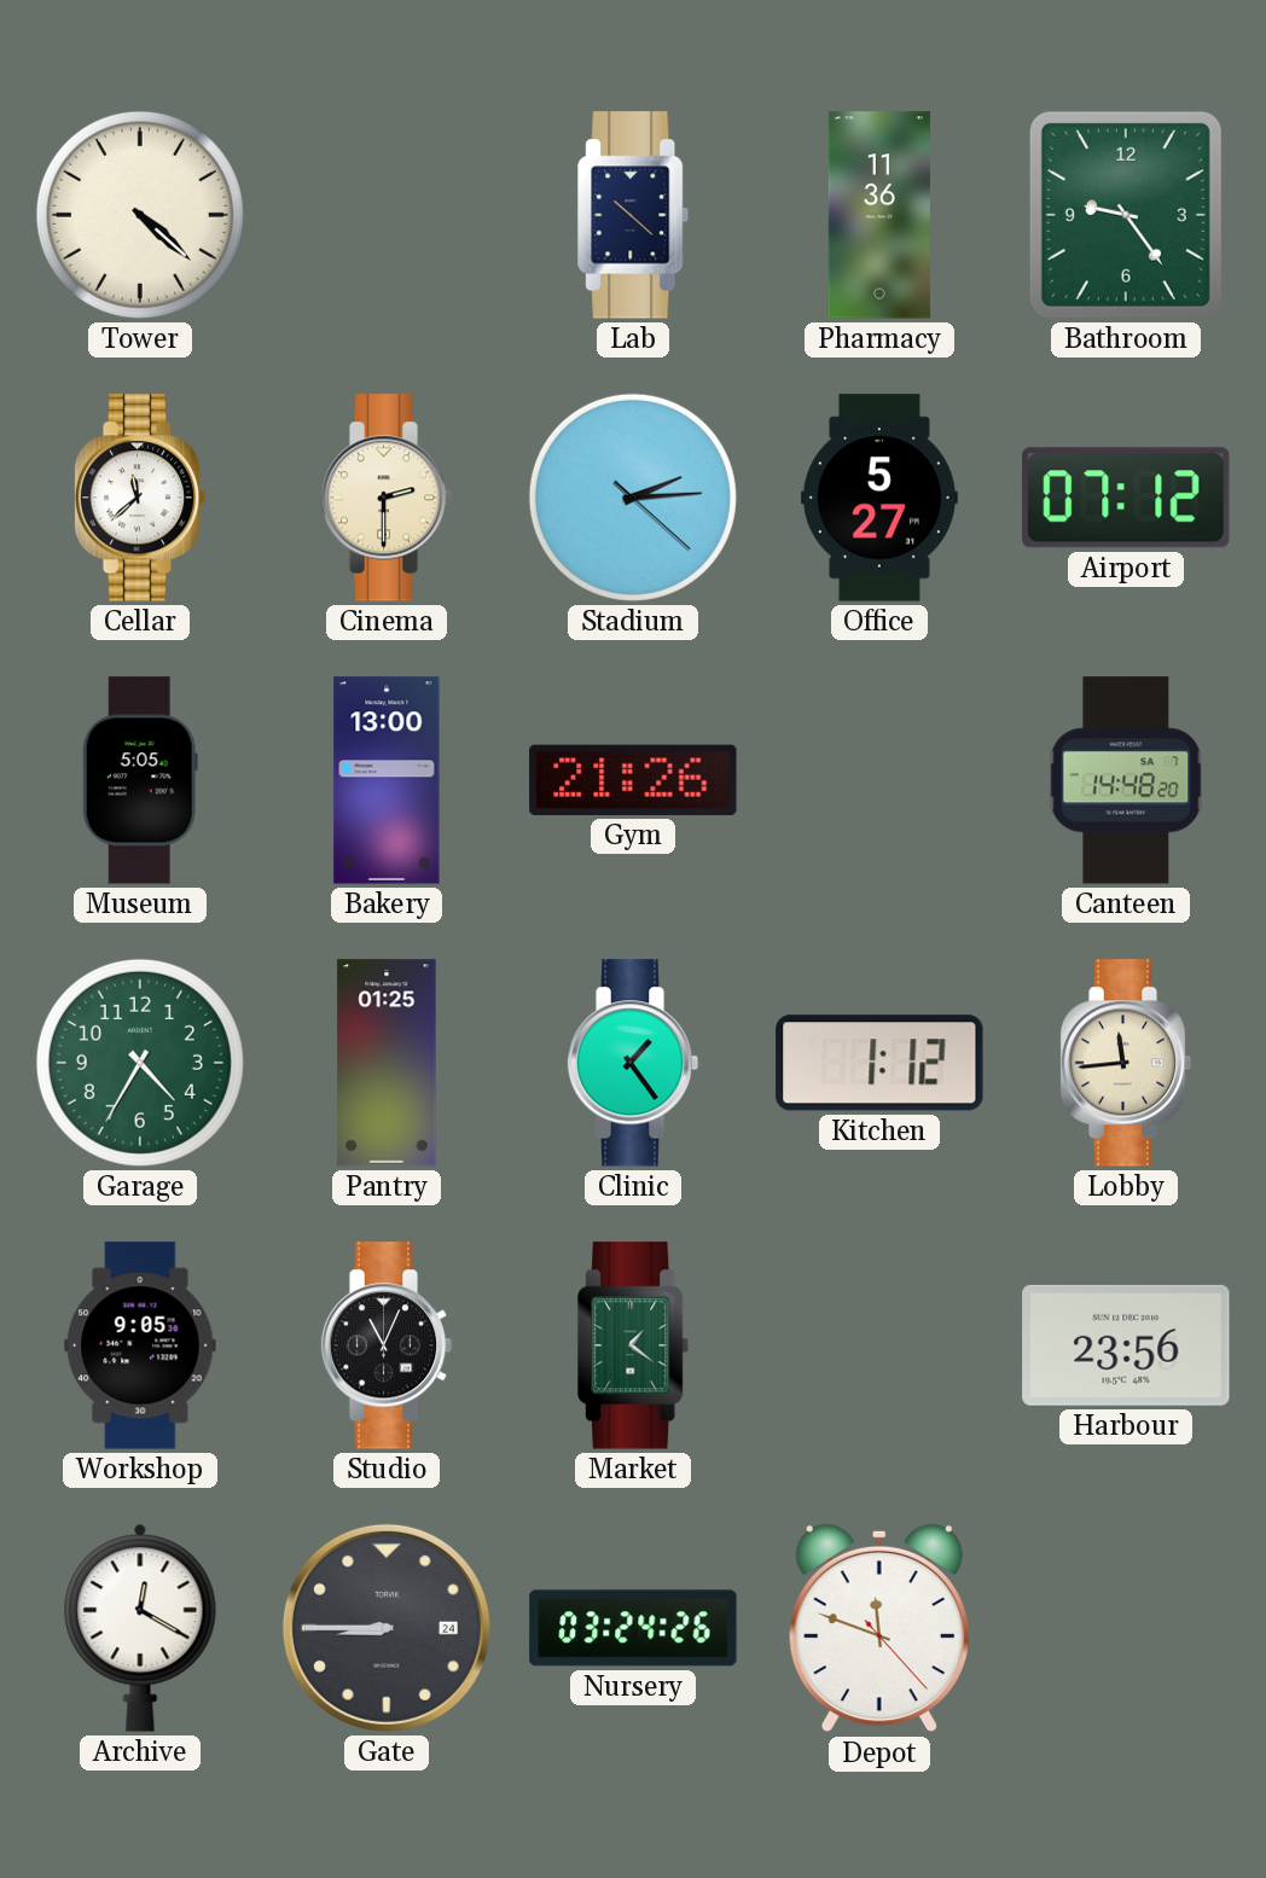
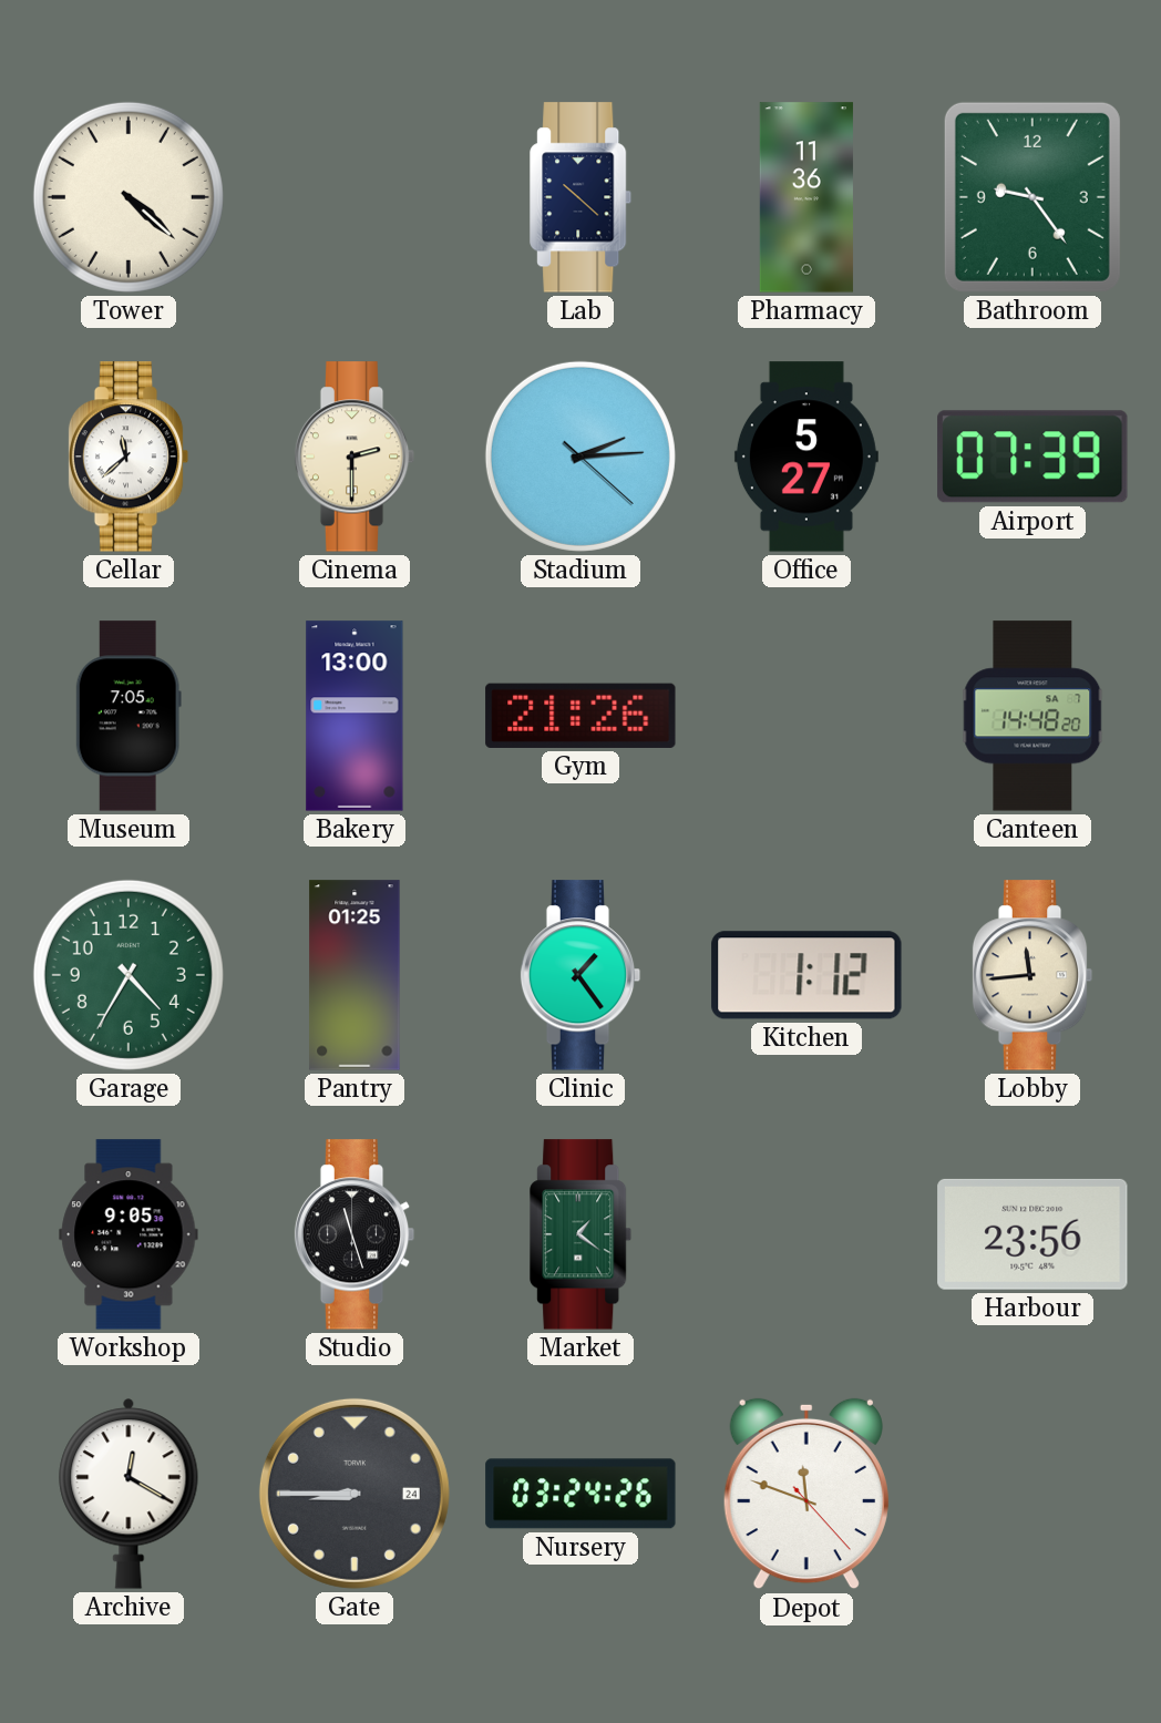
Airport: 07:12 -> 07:39 (1032, 457)
Museum: 5:05 -> 7:05 (129, 716)
Studio: 11:04 -> 11:27 (355, 1234)
